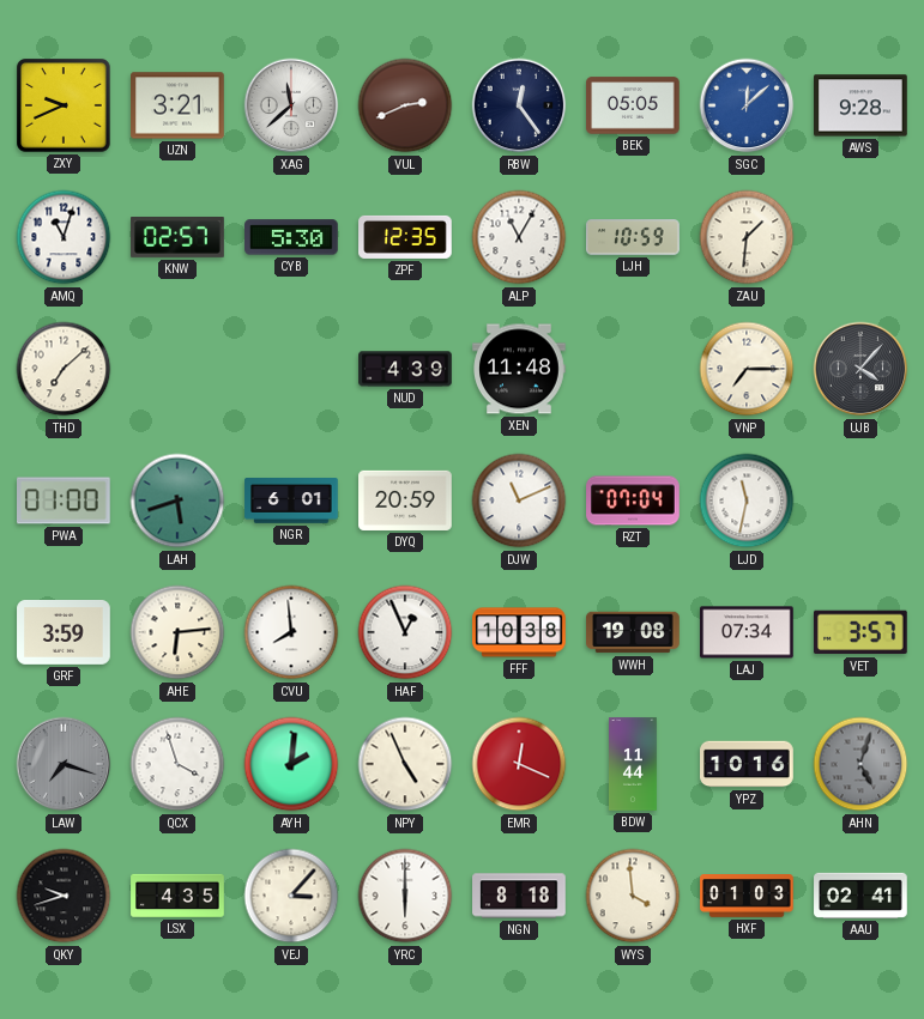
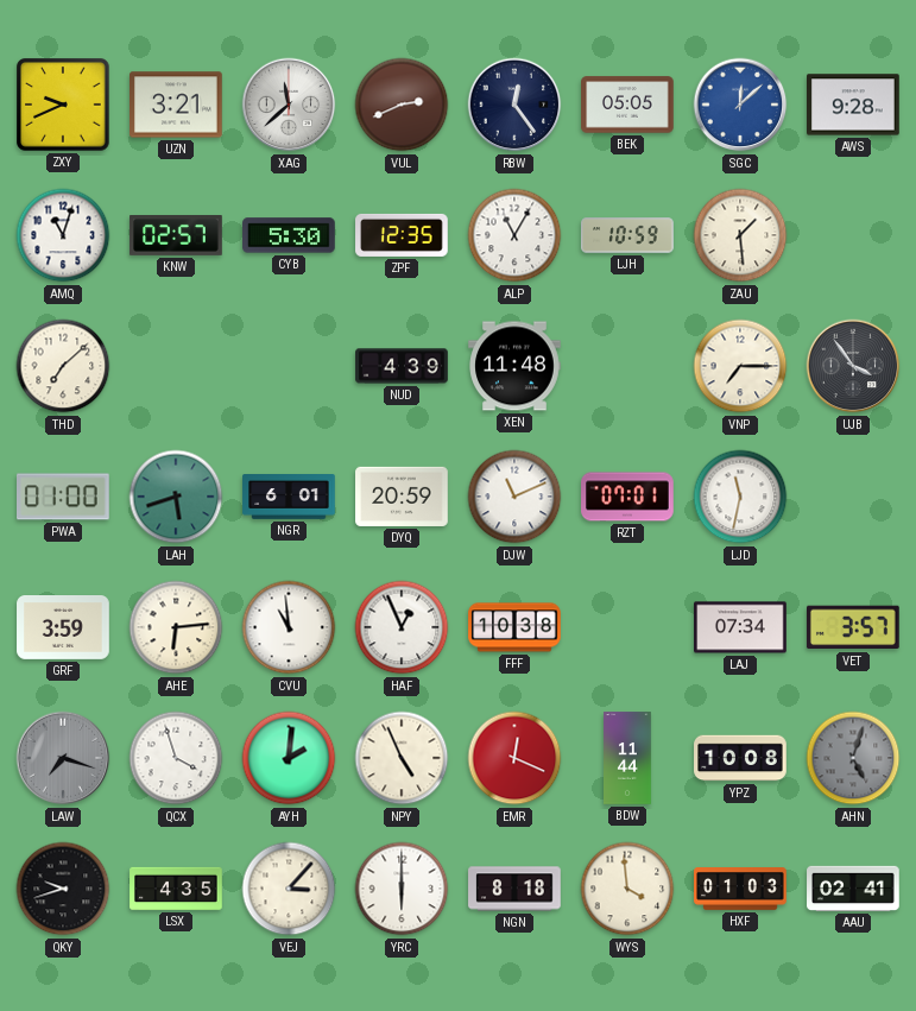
ZAU: 1:31 -> 1:29 (740, 235)
UJB: 4:07 -> 3:54 (853, 366)
RZT: 07:04 -> 07:01 (627, 497)
CVU: 7:59 -> 10:59 (289, 627)
WWH: 19:08 -> none (633, 632)
YPZ: 10:16 -> 10:08 (740, 758)
